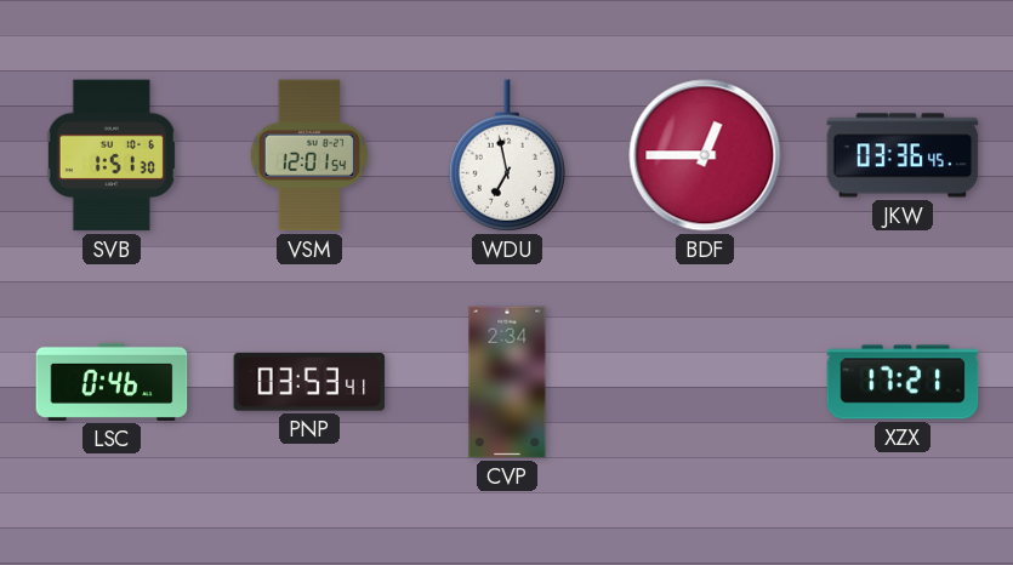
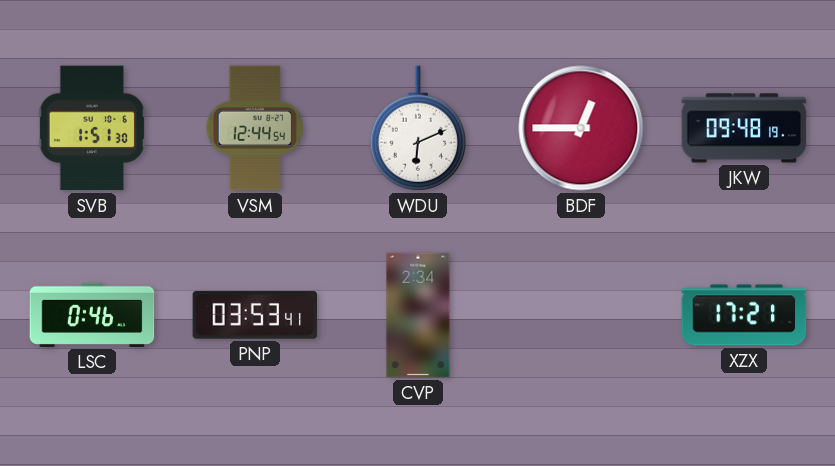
VSM: 12:01 -> 12:44 (255, 128)
WDU: 6:58 -> 6:11 (418, 128)
JKW: 03:36 -> 09:48 (744, 128)
